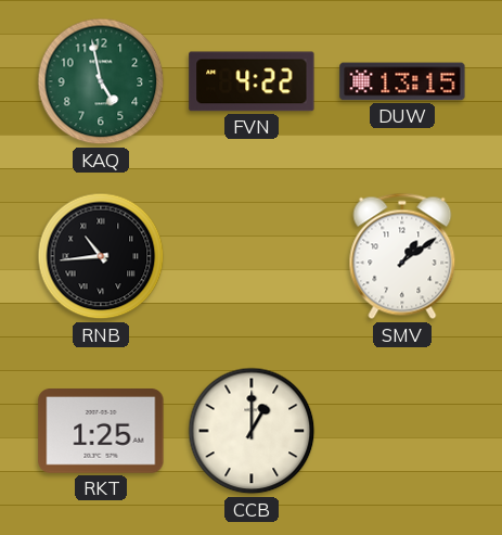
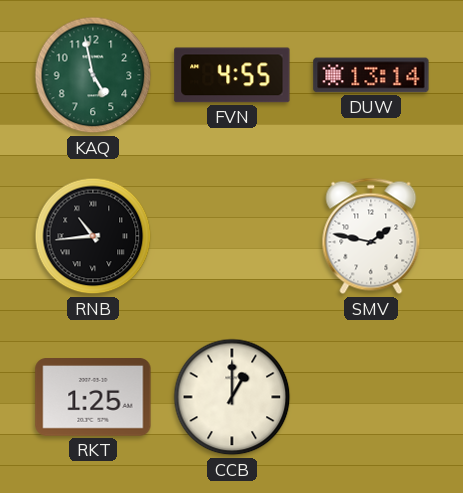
FVN: 4:22 -> 4:55 (232, 75)
DUW: 13:15 -> 13:14 (371, 75)
SMV: 1:09 -> 1:47 (371, 236)
